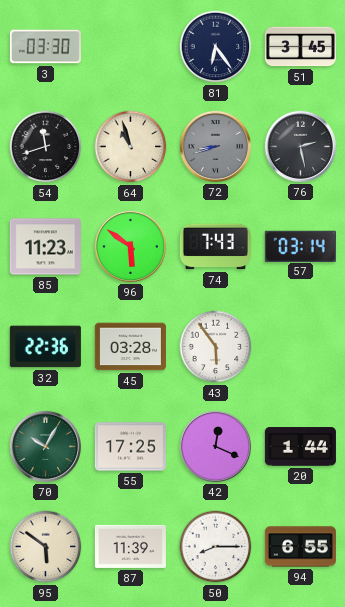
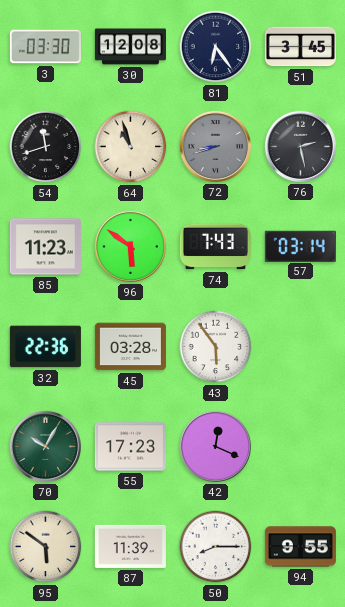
30: none -> 12:08 (130, 47)
55: 17:25 -> 17:23 (130, 447)
20: 1:44 -> none (300, 447)
94: 6:55 -> 9:55 (300, 547)
